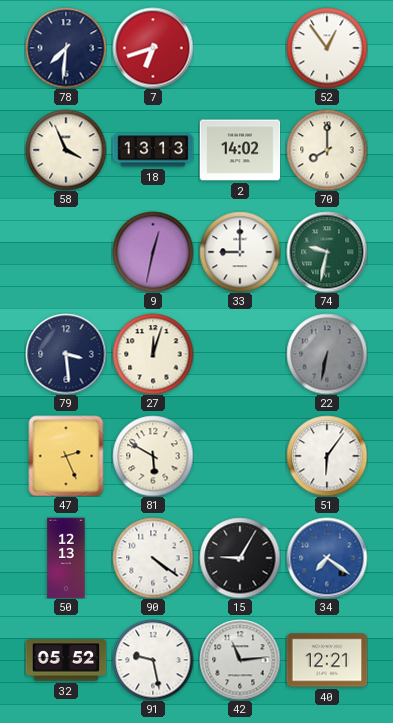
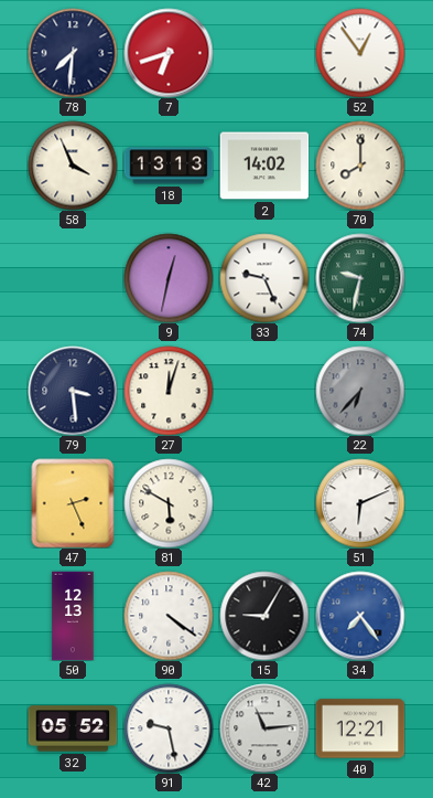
33: 9:00 -> 9:26 (264, 278)
22: 6:32 -> 6:37 (360, 391)
51: 6:06 -> 6:11 (360, 503)
34: 7:21 -> 7:24 (360, 616)
